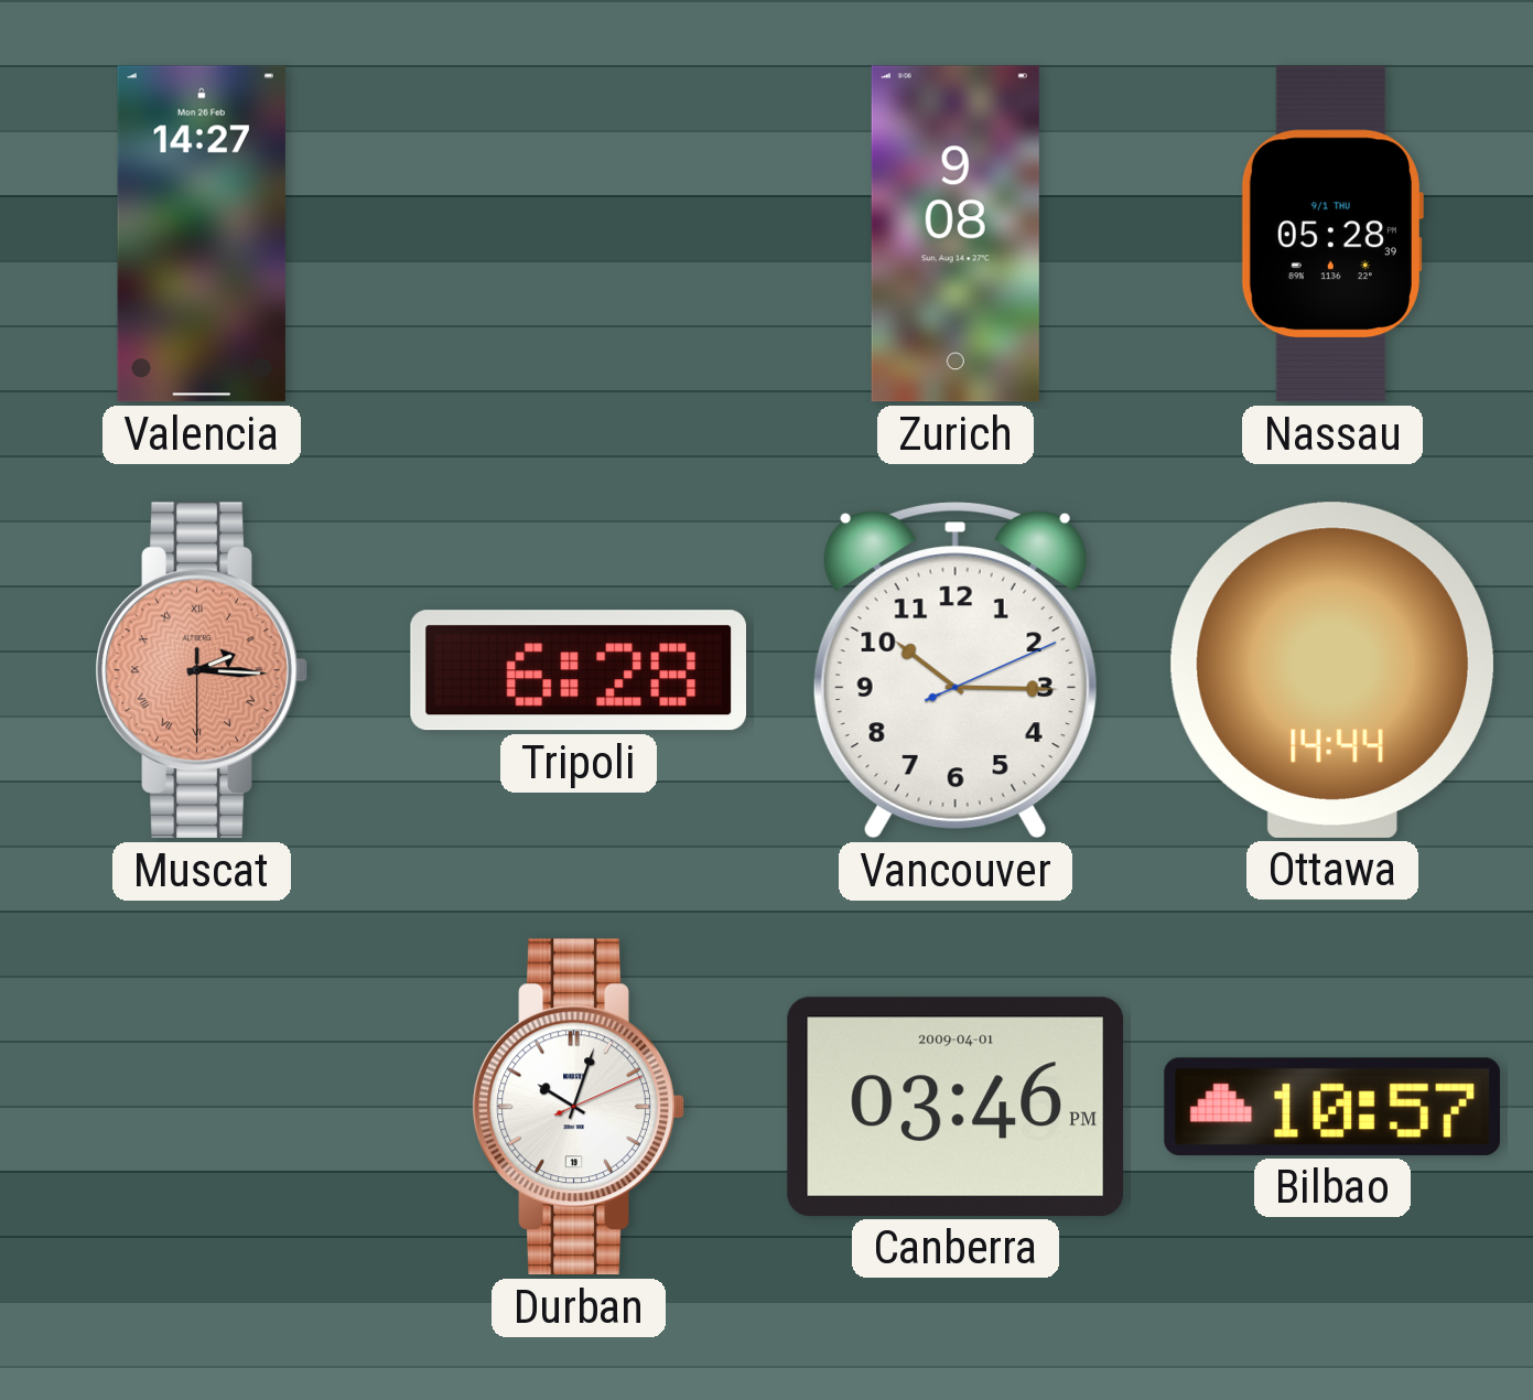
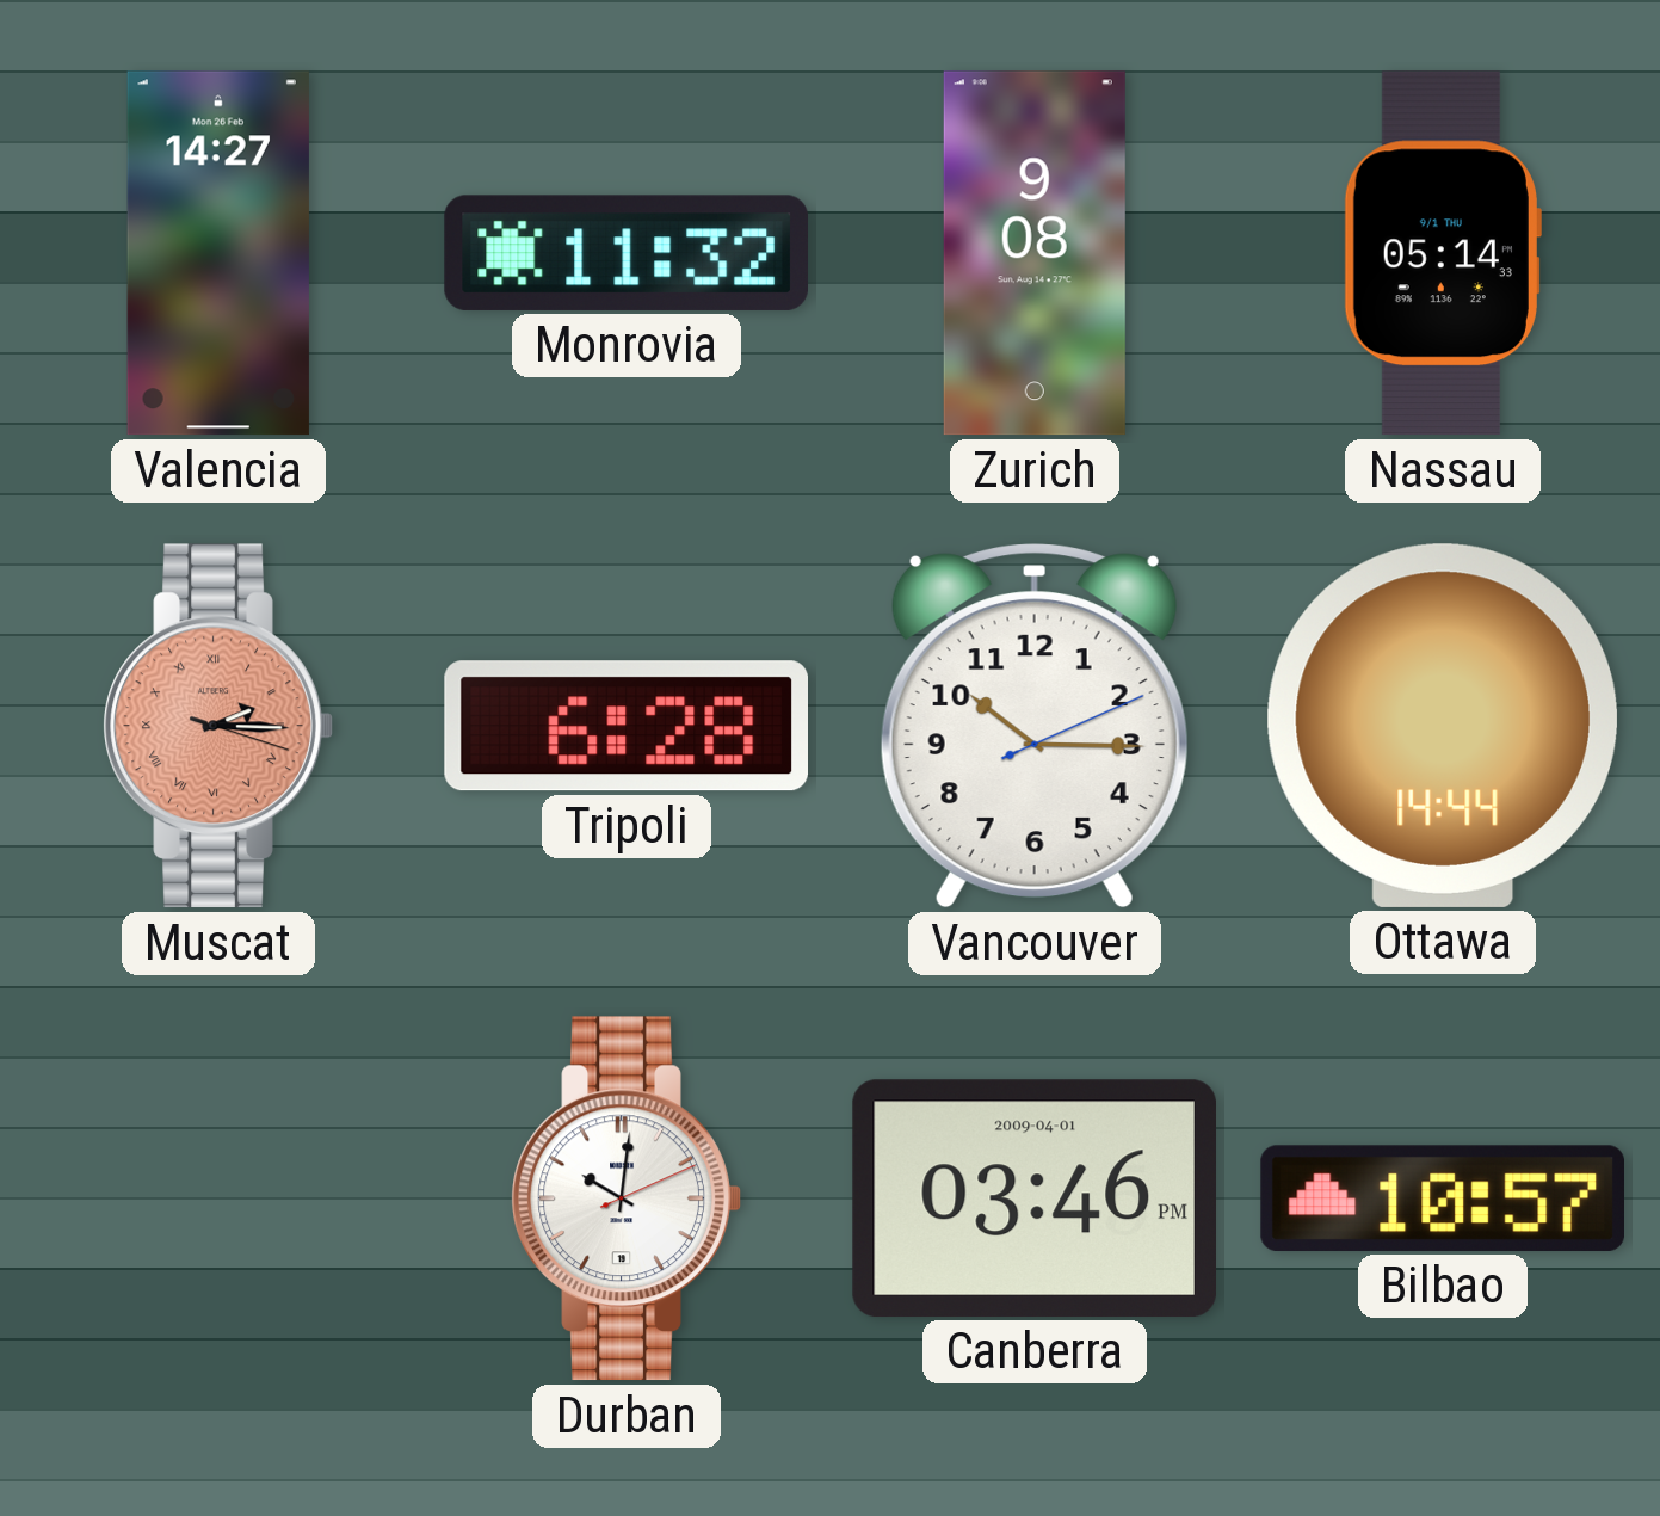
Monrovia: none -> 11:32 (625, 253)
Nassau: 05:28 -> 05:14 (1442, 253)
Muscat: 2:15:30 -> 2:15:18 (218, 726)
Durban: 10:03 -> 10:01 (627, 1198)
